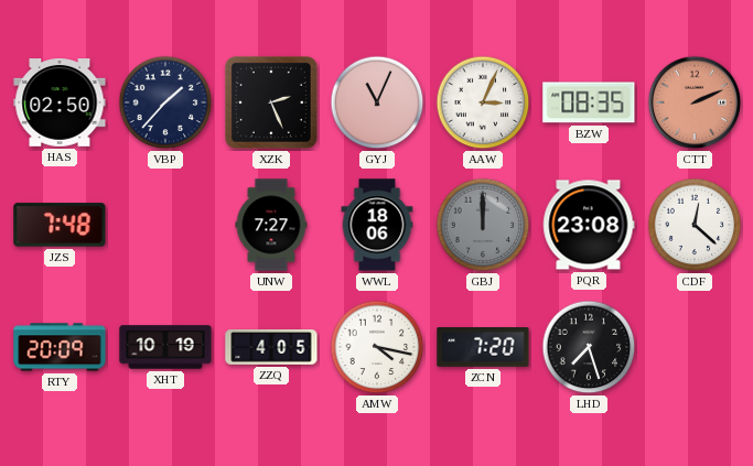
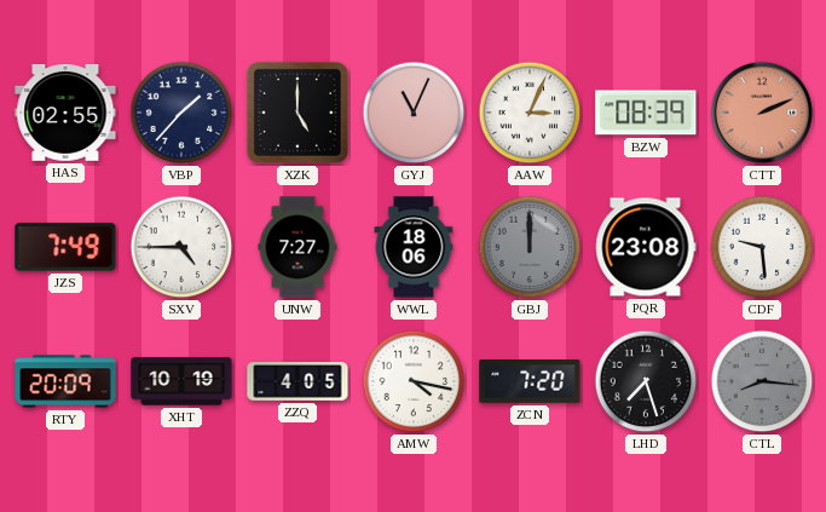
HAS: 02:50 -> 02:55 (65, 114)
XZK: 2:26 -> 5:00 (298, 113)
BZW: 08:35 -> 08:39 (646, 113)
JZS: 7:48 -> 7:49 (65, 247)
SXV: none -> 4:45 (181, 247)
CDF: 12:22 -> 9:29 (762, 247)
CTL: none -> 8:16 (762, 381)
